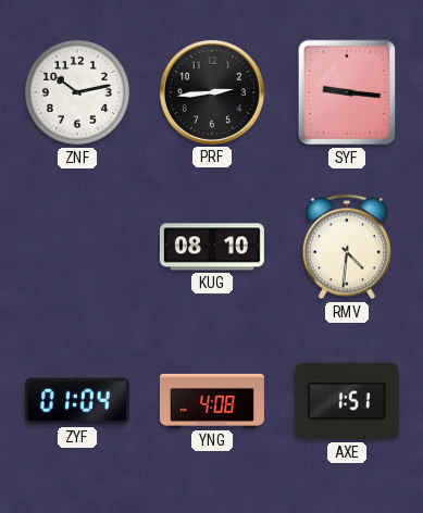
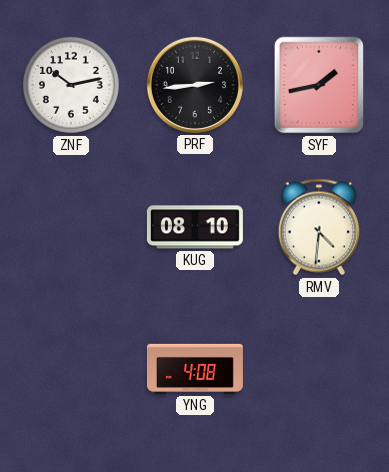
SYF: 9:16 -> 1:43 (319, 85)
ZYF: 01:04 -> none (77, 401)
AXE: 1:51 -> none (347, 401)
